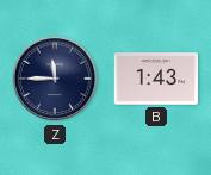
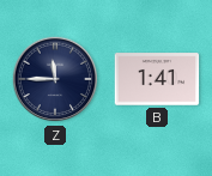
B: 1:43 -> 1:41 (157, 79)
